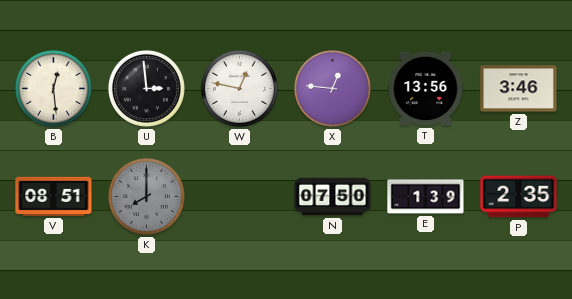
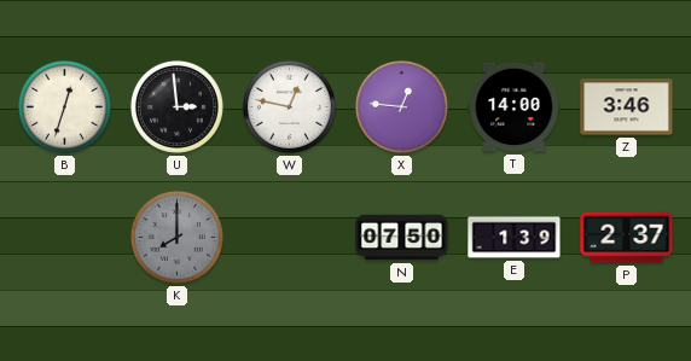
B: 12:29 -> 12:33 (64, 106)
T: 13:56 -> 14:00 (515, 107)
V: 08:51 -> none (54, 196)
P: 2:35 -> 2:37 (627, 238)
